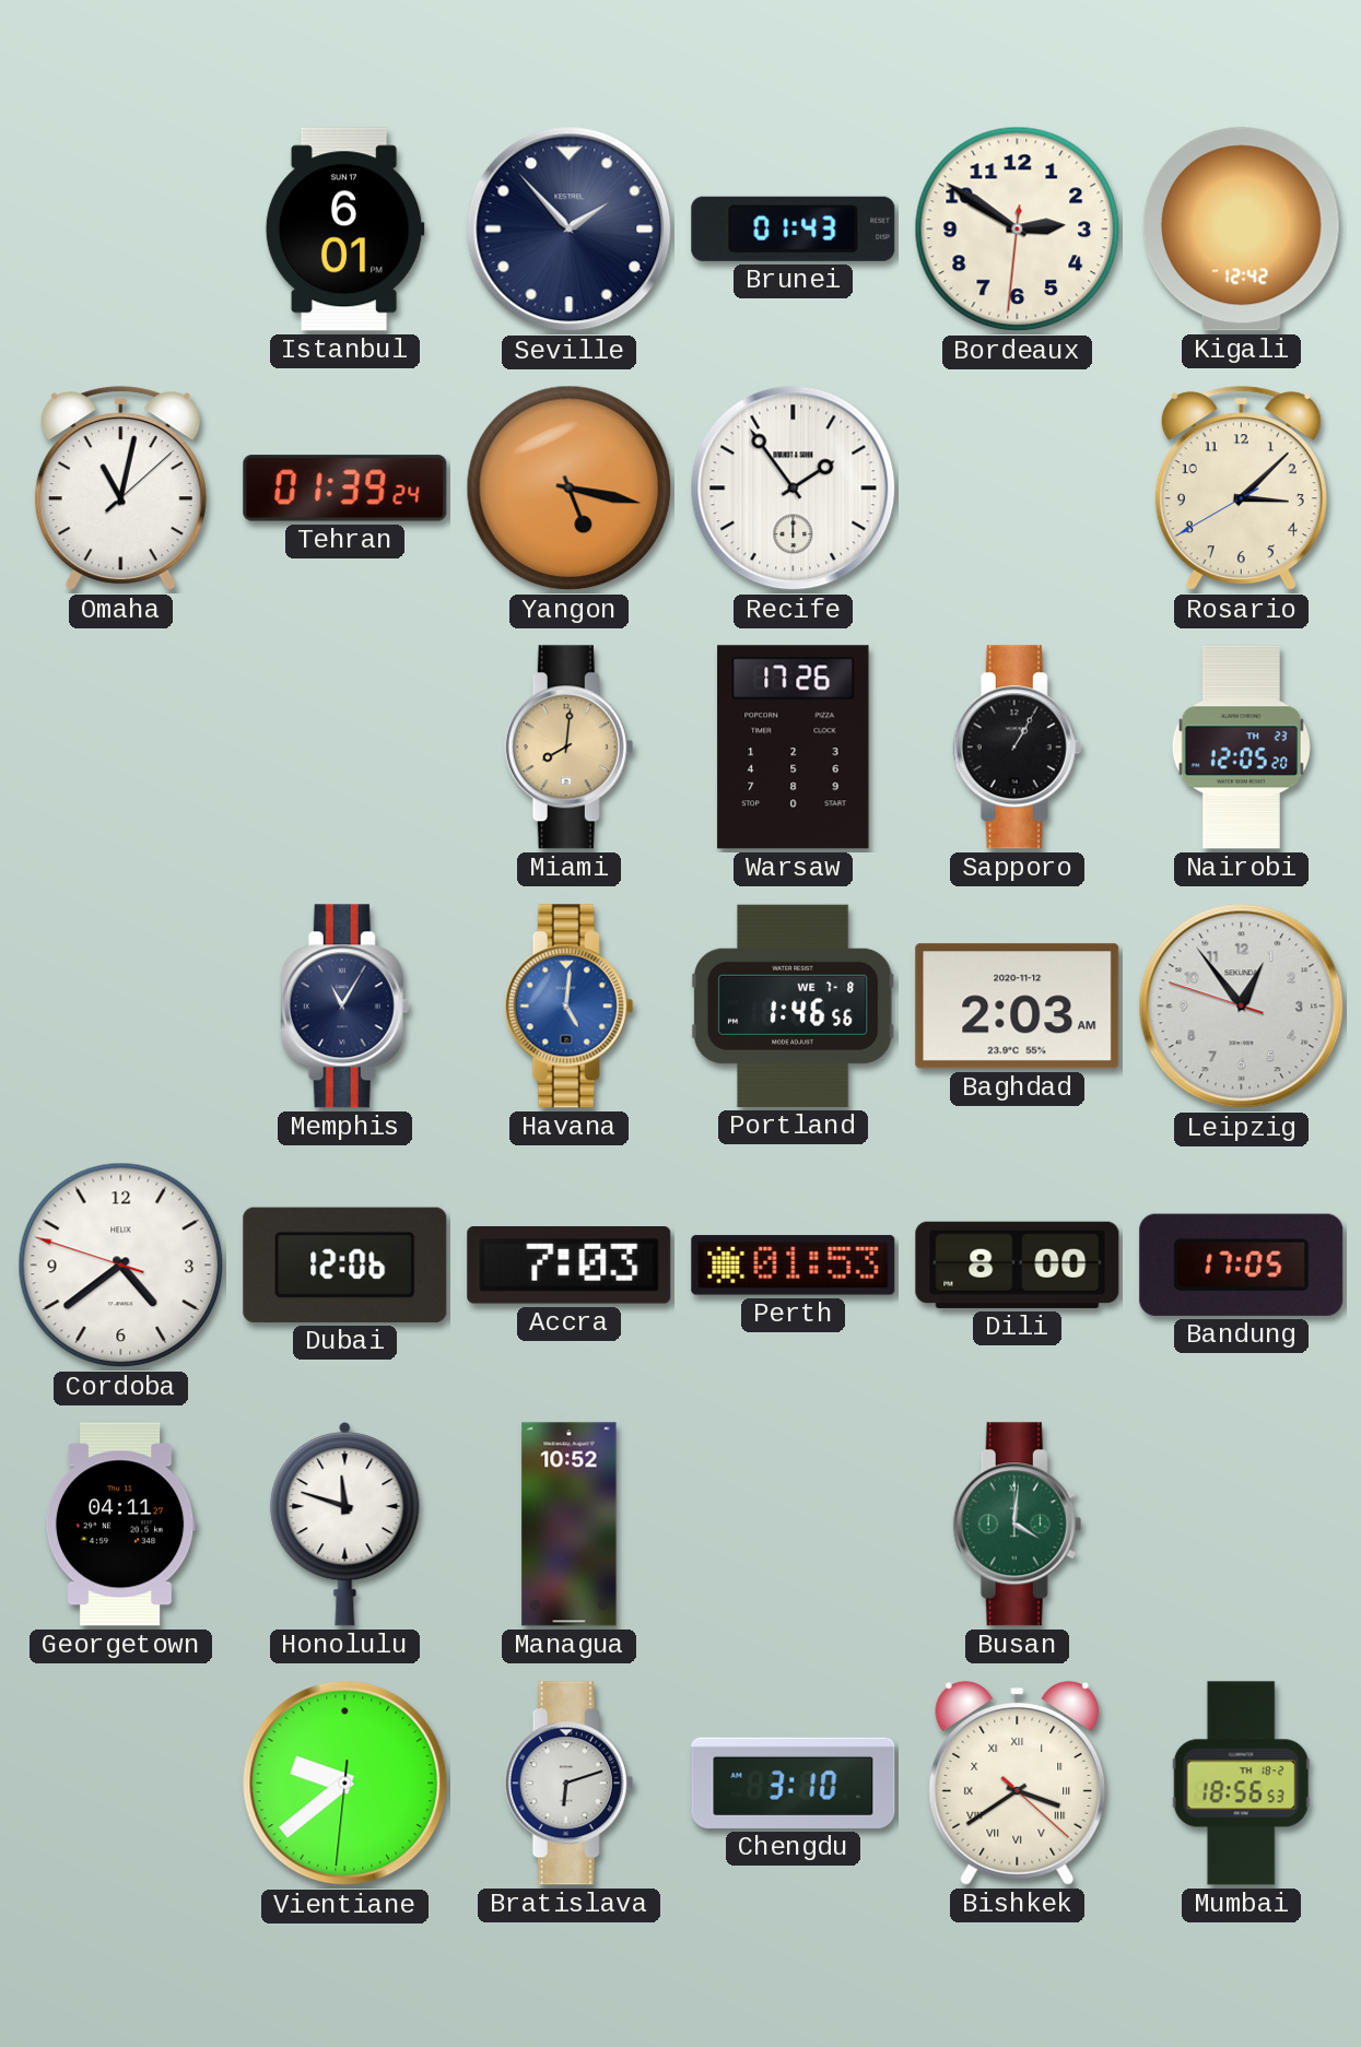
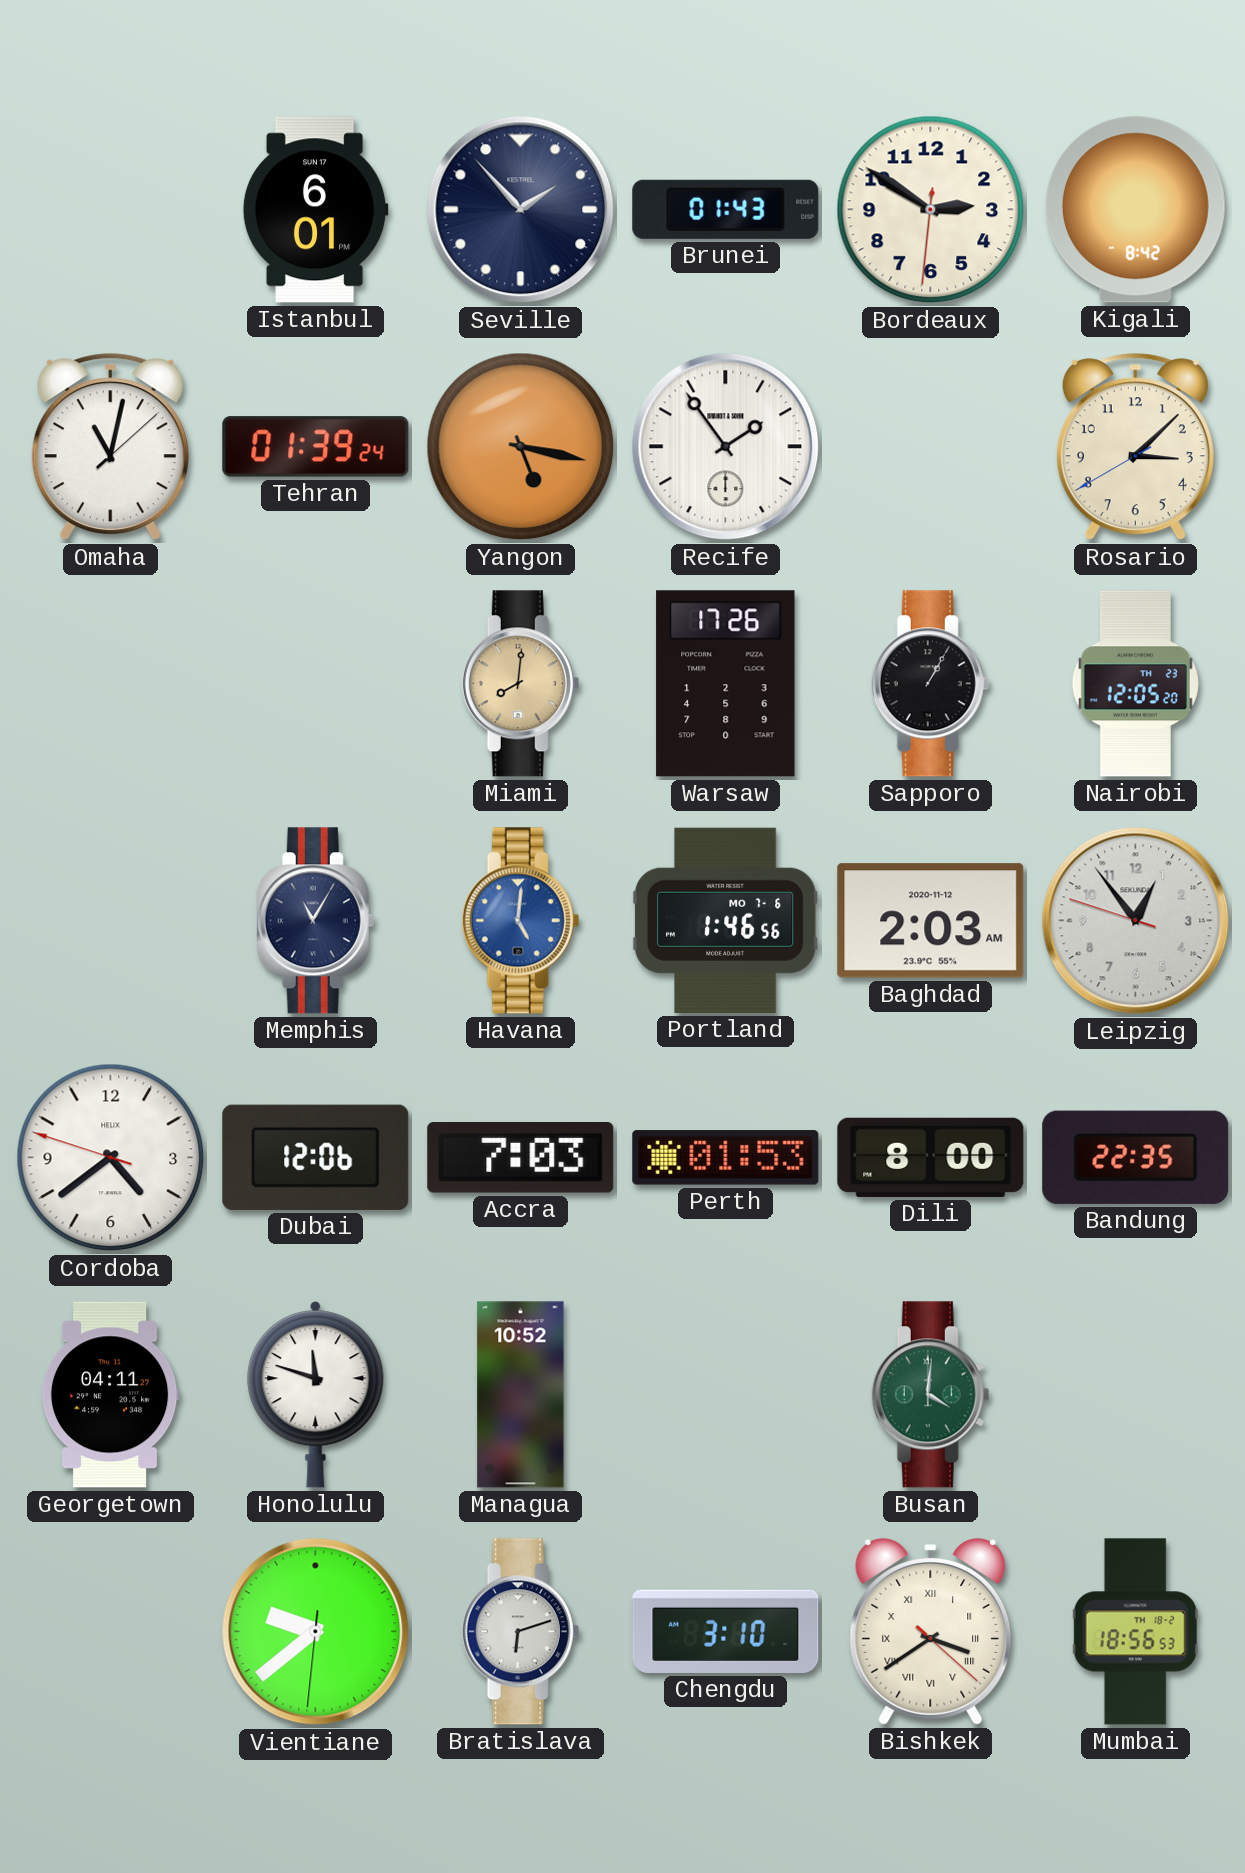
Kigali: 12:42 -> 8:42 (1135, 210)
Portland date: WE 7-8 -> MO 7-6 (725, 920)
Bandung: 17:05 -> 22:35 (1136, 1157)
